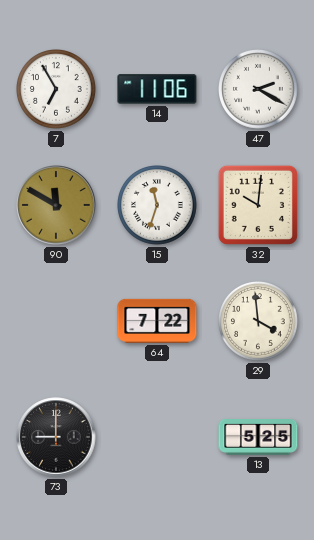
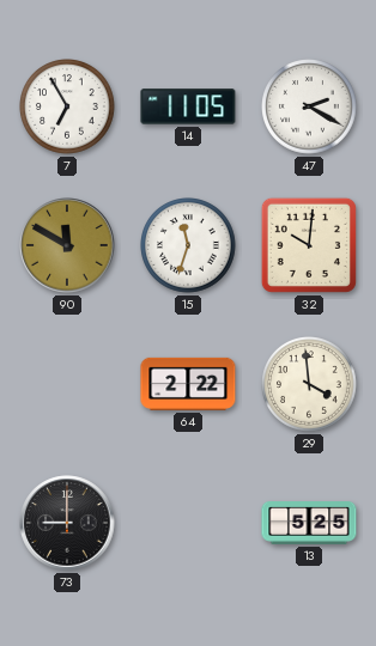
14: 11:06 -> 11:05 (188, 106)
64: 7:22 -> 2:22 (188, 384)
